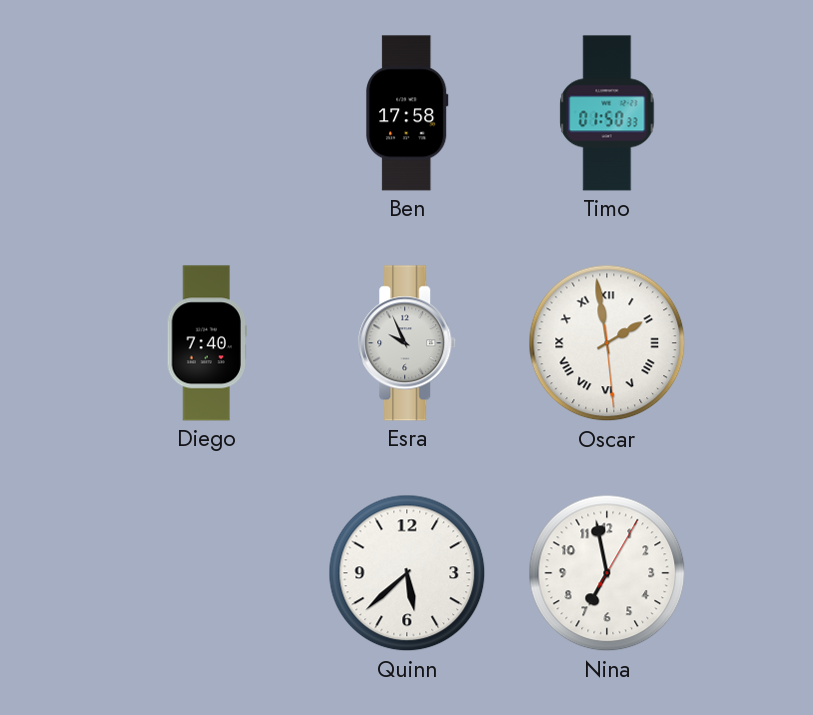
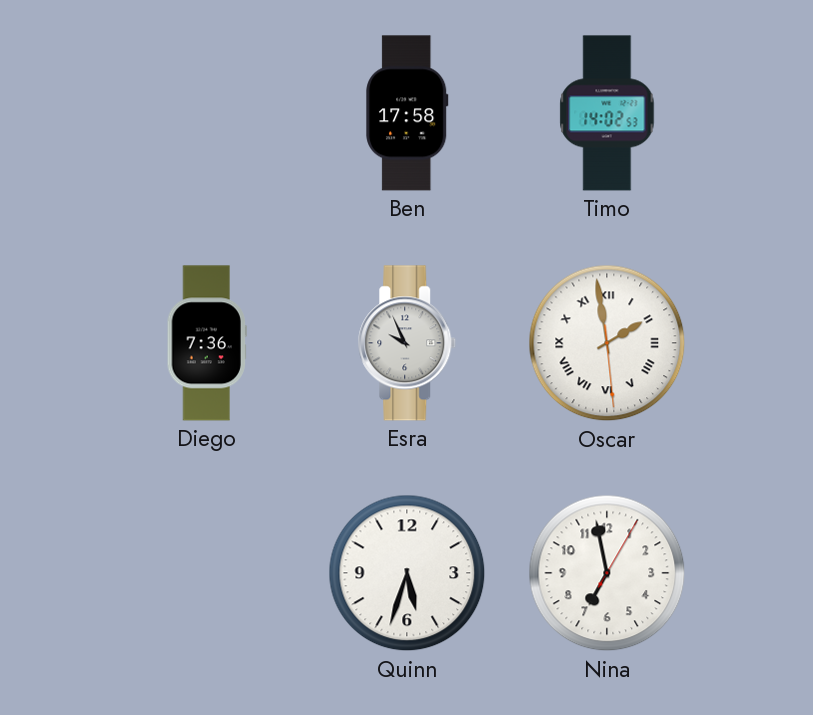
Timo: 01:50 -> 14:02 (607, 113)
Diego: 7:40 -> 7:36 (207, 343)
Quinn: 5:38 -> 5:33 (407, 573)
